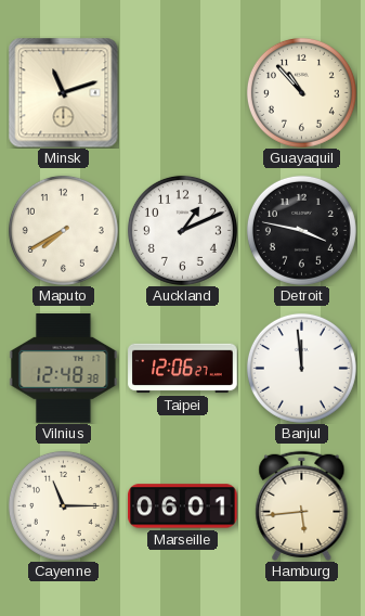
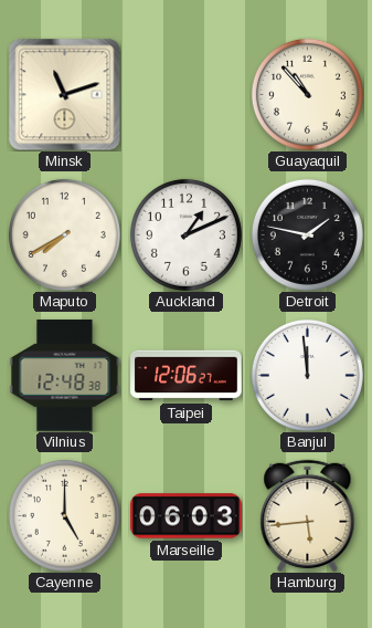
Detroit: 3:47 -> 1:47 (307, 234)
Cayenne: 11:15 -> 5:00 (64, 515)
Marseille: 06:01 -> 06:03 (187, 516)
